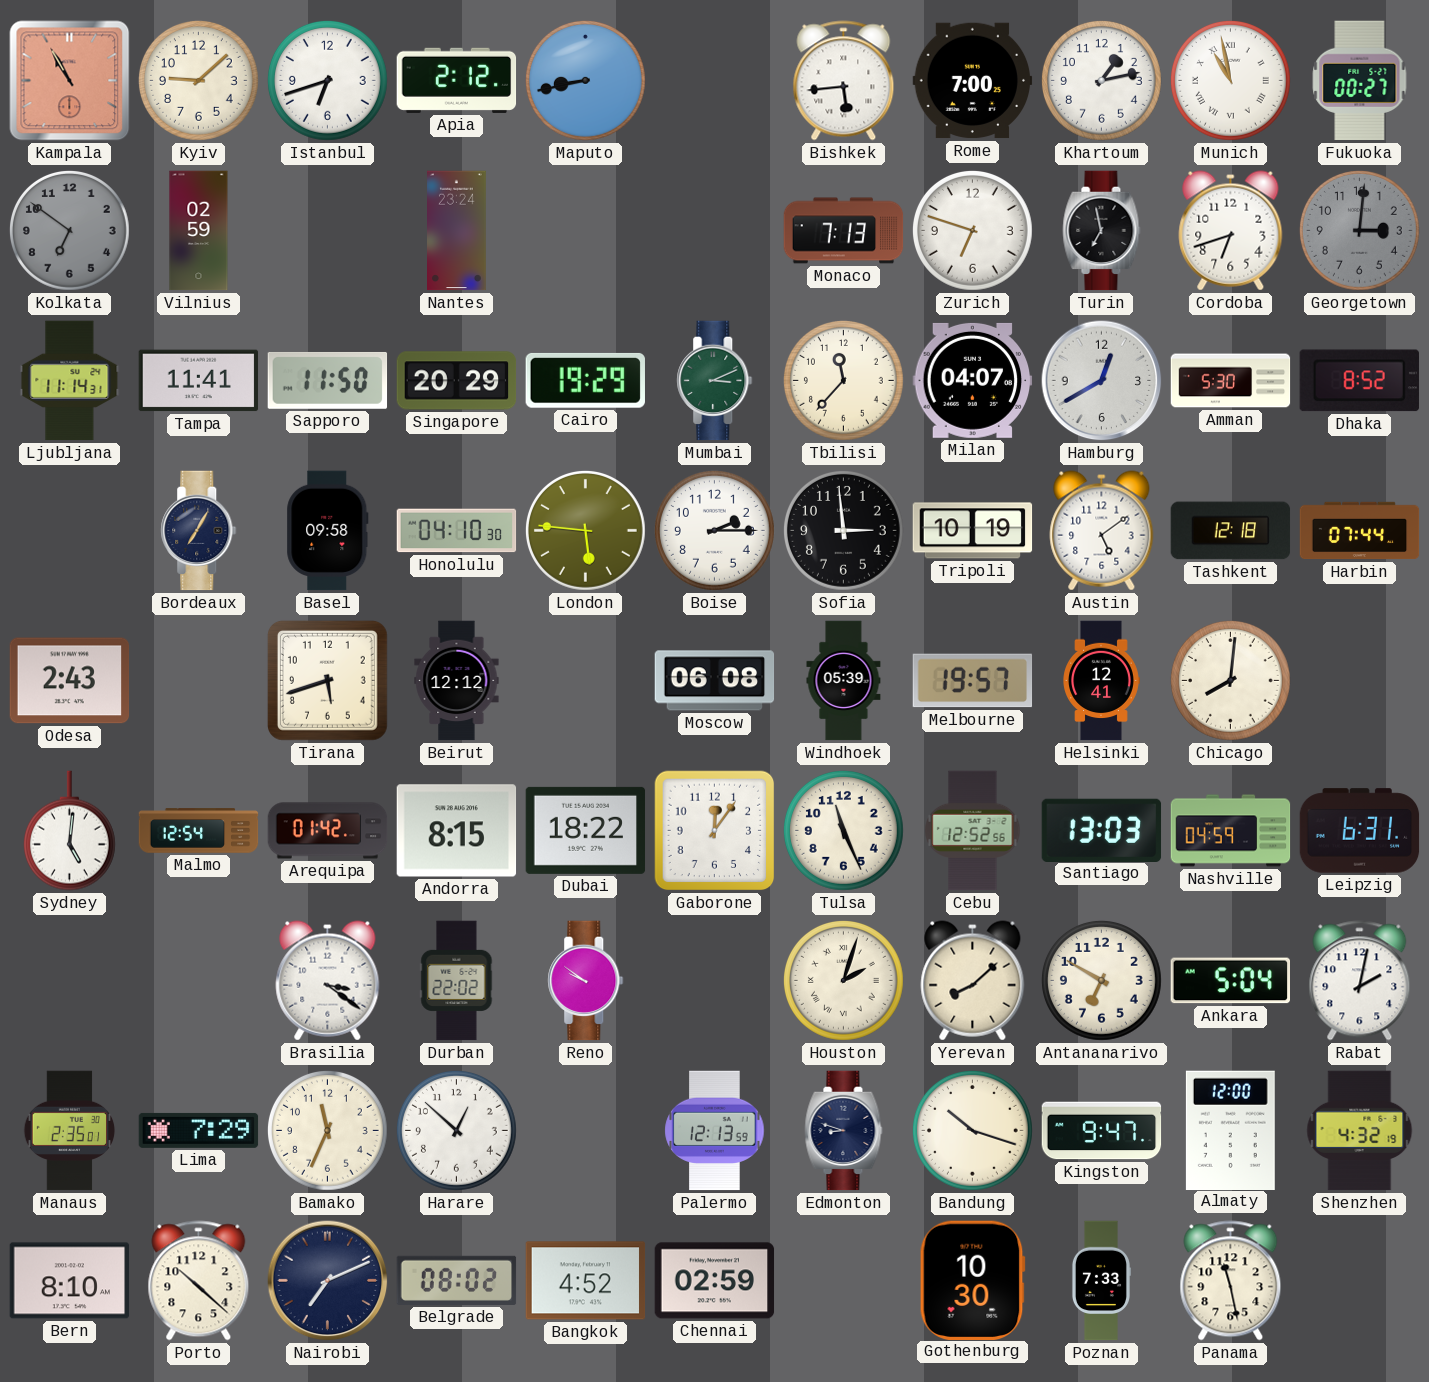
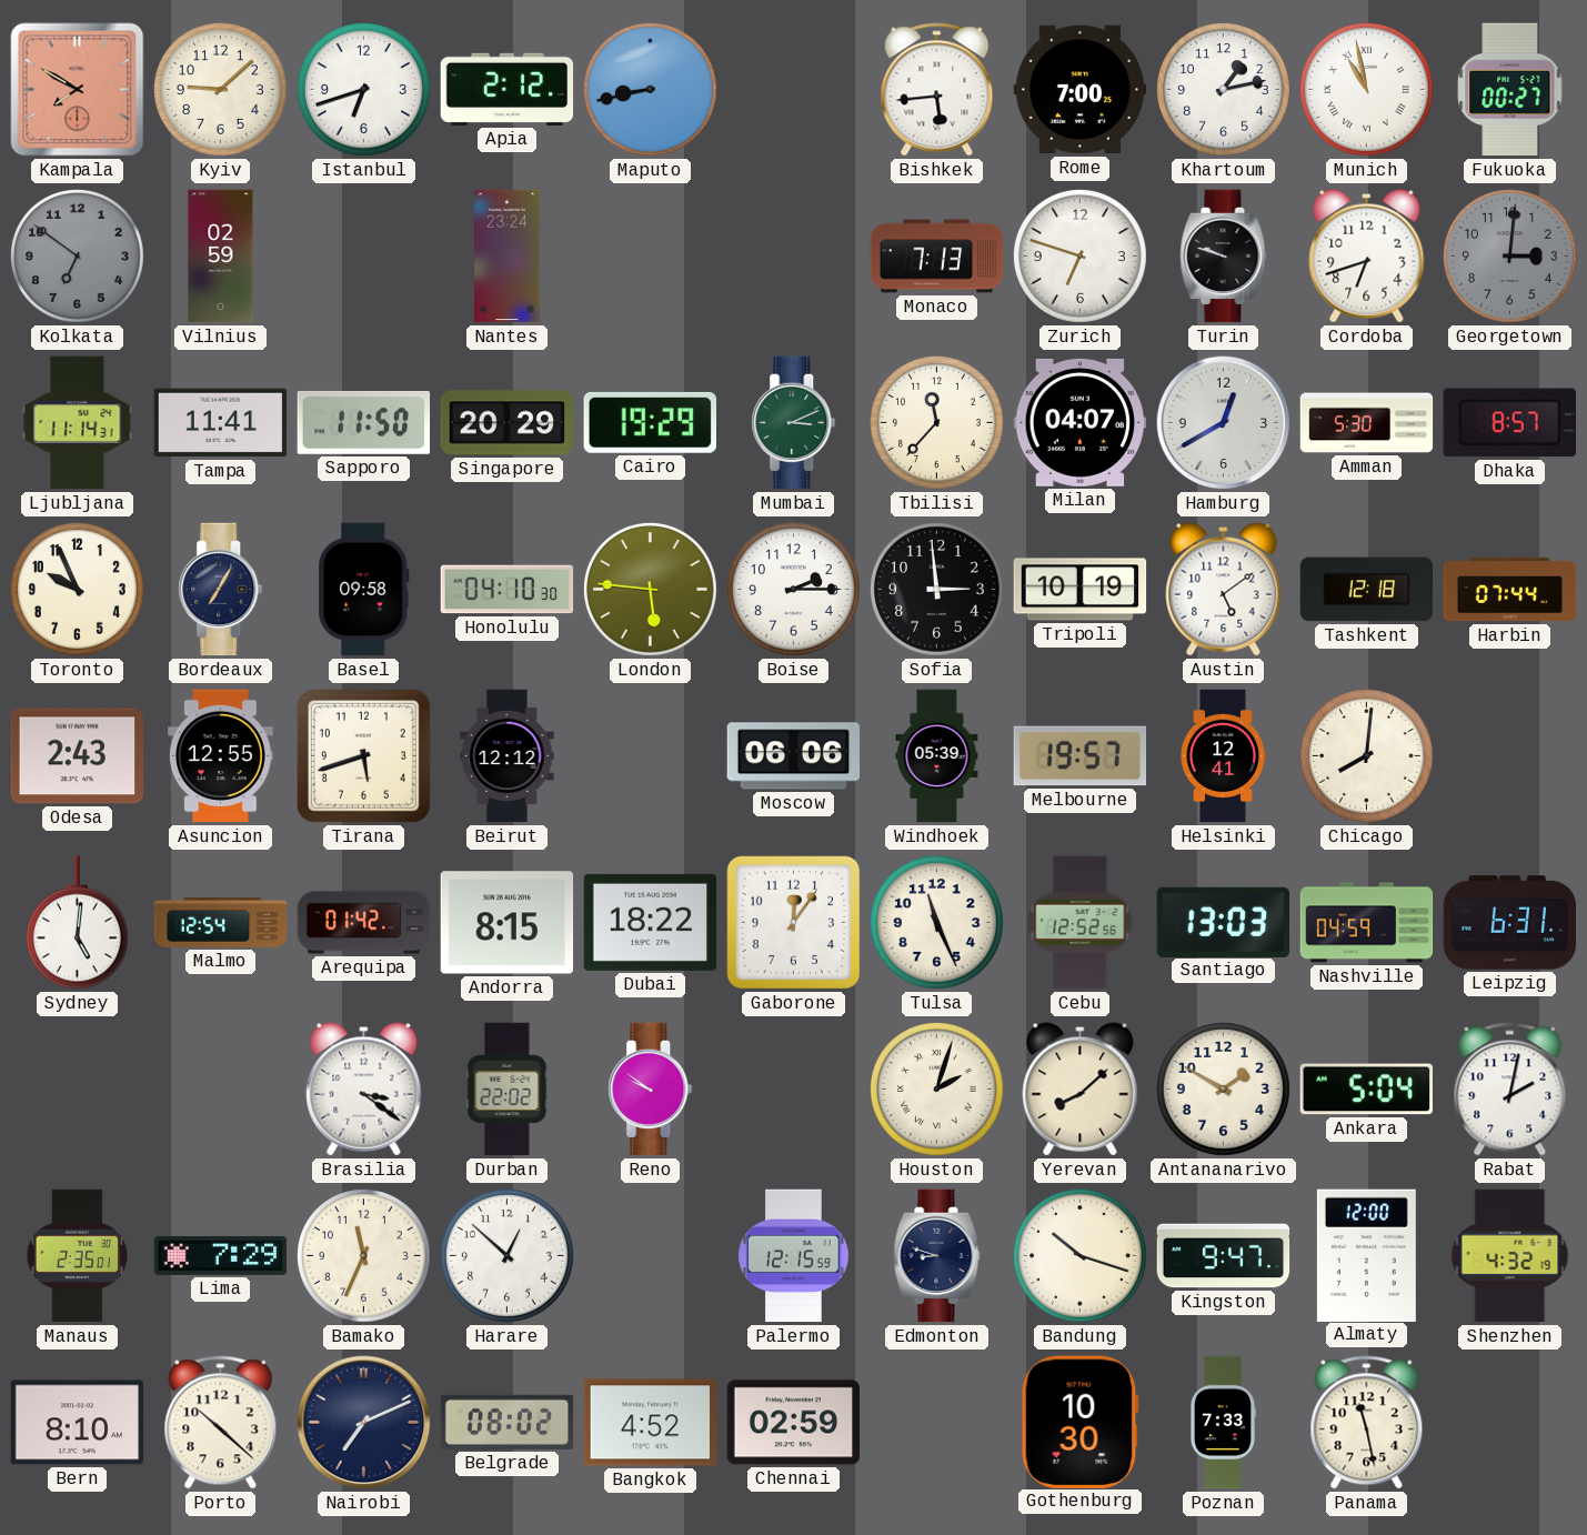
Kampala: 10:55 -> 7:50 (78, 90)
Turin: 6:58 -> 9:48 (1224, 257)
Dhaka: 8:52 -> 8:57 (1509, 423)
Toronto: none -> 9:56 (78, 590)
Asuncion: none -> 12:55 (221, 756)
Moscow: 06:08 -> 06:06 (794, 756)
Antananarivo: 6:50 -> 1:50 (1224, 1090)
Palermo: 12:13 -> 12:15 (794, 1256)
